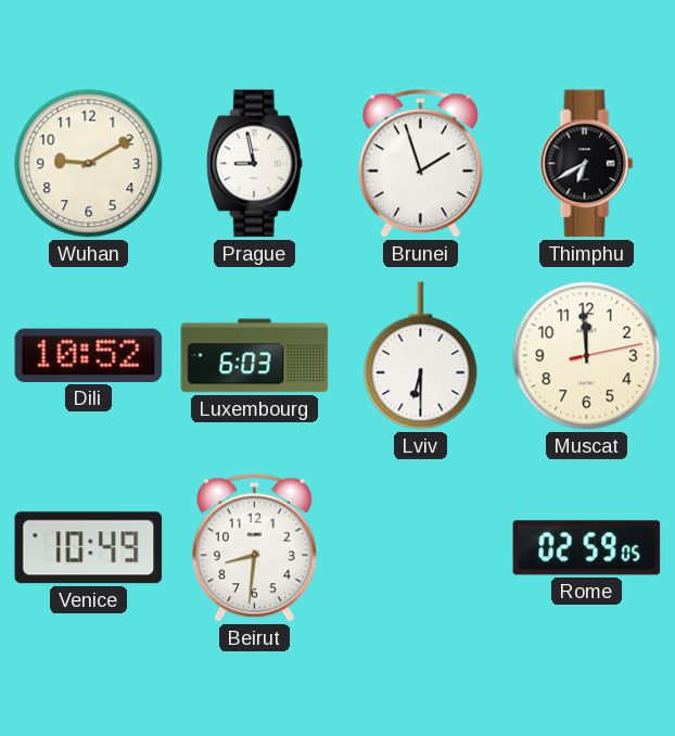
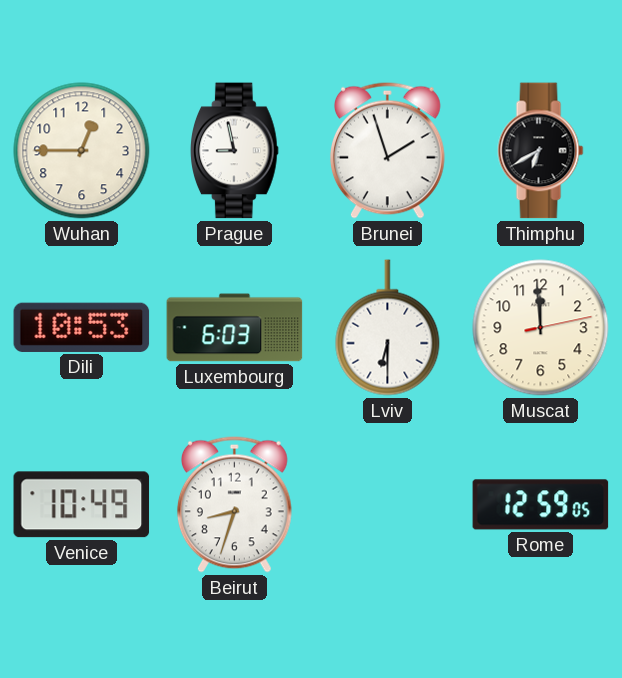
Wuhan: 9:10 -> 12:45 (82, 151)
Dili: 10:52 -> 10:53 (82, 327)
Beirut: 8:31 -> 8:33 (234, 504)
Rome: 02:59 -> 12:59 (541, 505)
